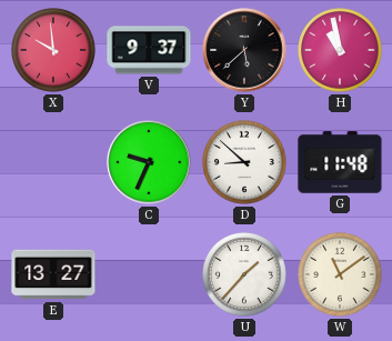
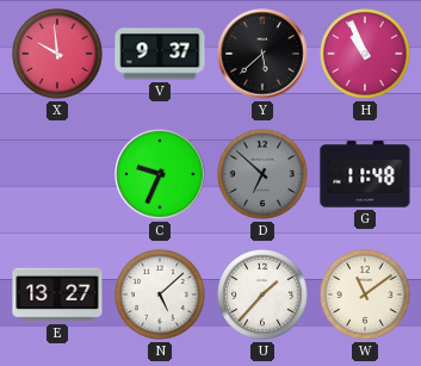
H: 10:58 -> 10:56 (366, 55)
D: 8:52 -> 6:52 (264, 175)
D dial: white -> grey (264, 175)
N: none -> 5:08 (161, 296)
